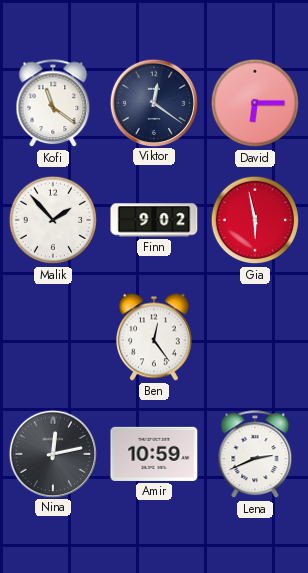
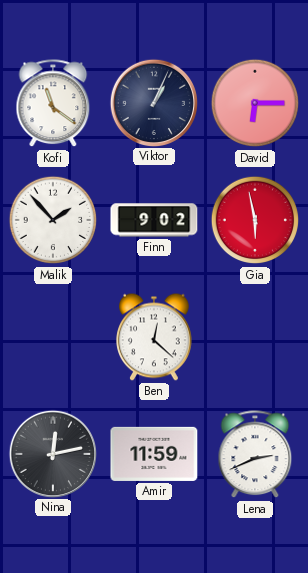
Viktor: 12:21 -> 1:04 (153, 102)
Ben: 12:24 -> 12:22 (155, 337)
Amir: 10:59 -> 11:59 (154, 454)
